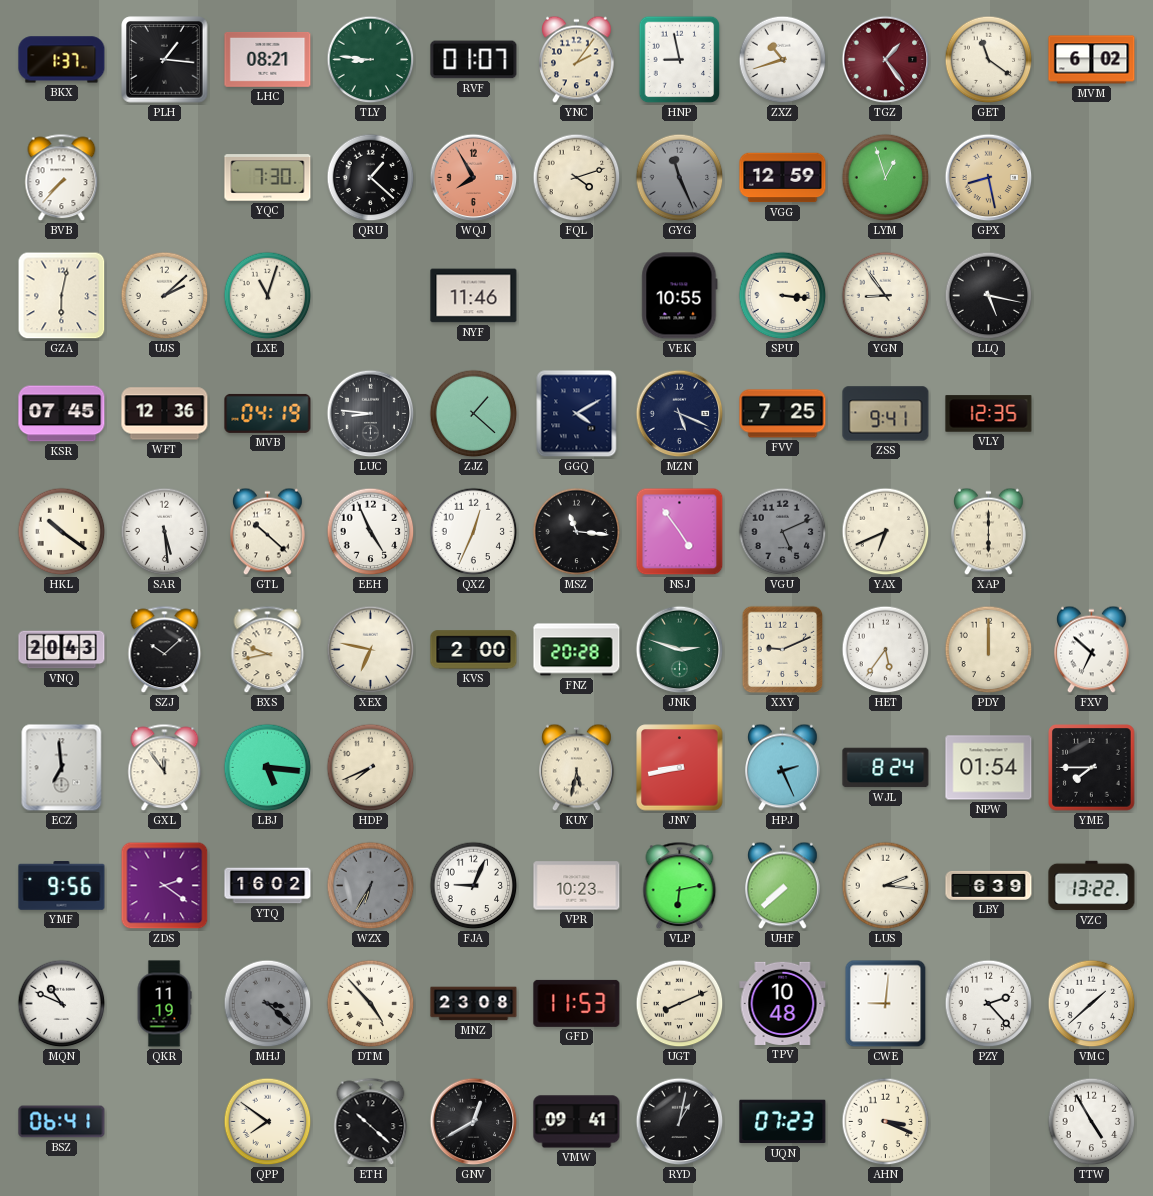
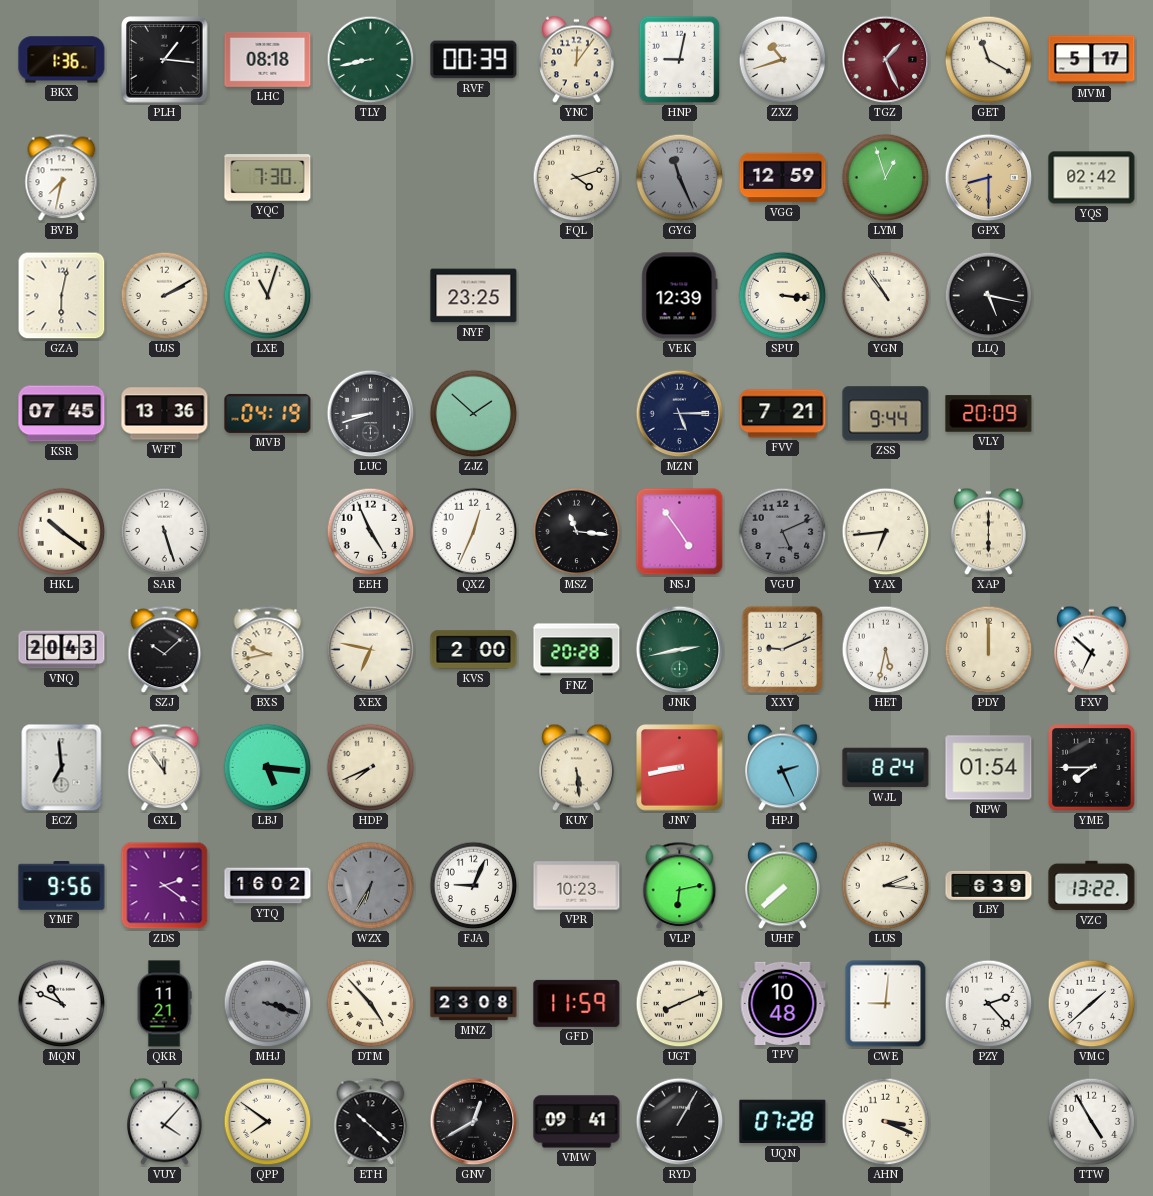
BKX: 1:37 -> 1:36 (62, 60)
LHC: 08:21 -> 08:18 (268, 59)
TLY: 8:46 -> 8:43 (371, 60)
RVF: 01:07 -> 00:39 (474, 60)
YNC: 2:06 -> 12:06 (577, 60)
HNP: 8:58 -> 9:02 (680, 60)
TGZ: 1:24 -> 1:26 (886, 60)
GET: 11:21 -> 11:20 (989, 60)
MVM: 6:02 -> 5:17 (1092, 60)
BVB: 7:37 -> 7:32 (62, 178)
QRU: 1:22 -> none (371, 178)
WQJ: 7:55 -> none (474, 178)
GPX: 8:28 -> 8:30 (989, 178)
YQS: none -> 02:42 (1092, 178)
UJS: 2:08 -> 2:10 (165, 296)
NYF: 11:46 -> 23:25 (474, 296)
VEK: 10:55 -> 12:39 (680, 296)
YGN: 8:54 -> 10:54 (886, 296)
WFT: 12:36 -> 13:36 (165, 414)
LUC: 8:46 -> 8:42 (371, 414)
ZJZ: 1:22 -> 1:52 (474, 414)
GGQ: 4:10 -> none (577, 414)
MZN: 5:19 -> 5:15 (680, 414)
FVV: 7:25 -> 7:21 (783, 414)
ZSS: 9:41 -> 9:44 (886, 414)
VLY: 12:35 -> 20:09 (989, 414)
SAR: 5:29 -> 5:27 (165, 532)
GTL: 10:22 -> none (268, 532)
YAX: 6:41 -> 6:44 (886, 532)
JNK: 2:48 -> 2:43 (680, 650)
HET: 5:36 -> 5:32 (886, 650)
KUY: 5:32 -> 5:29 (577, 768)
QKR: 11:19 -> 11:21 (164, 1004)
MHJ: 3:22 -> 3:18 (268, 1004)
GFD: 11:53 -> 11:59 (577, 1003)
BSZ: 06:41 -> none (62, 1122)
VUY: none -> 4:07 (165, 1122)
RYD: 1:02 -> 1:05 (680, 1122)
UQN: 07:23 -> 07:28 (783, 1122)
